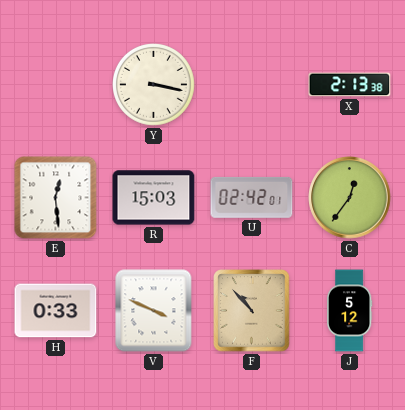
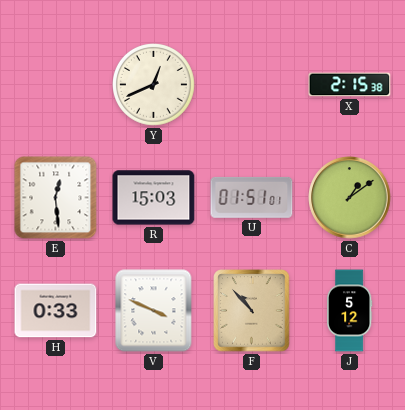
Y: 3:17 -> 12:41 (154, 85)
X: 2:13 -> 2:15 (350, 85)
U: 02:42 -> 01:51 (252, 197)
C: 12:36 -> 1:09 (350, 198)
